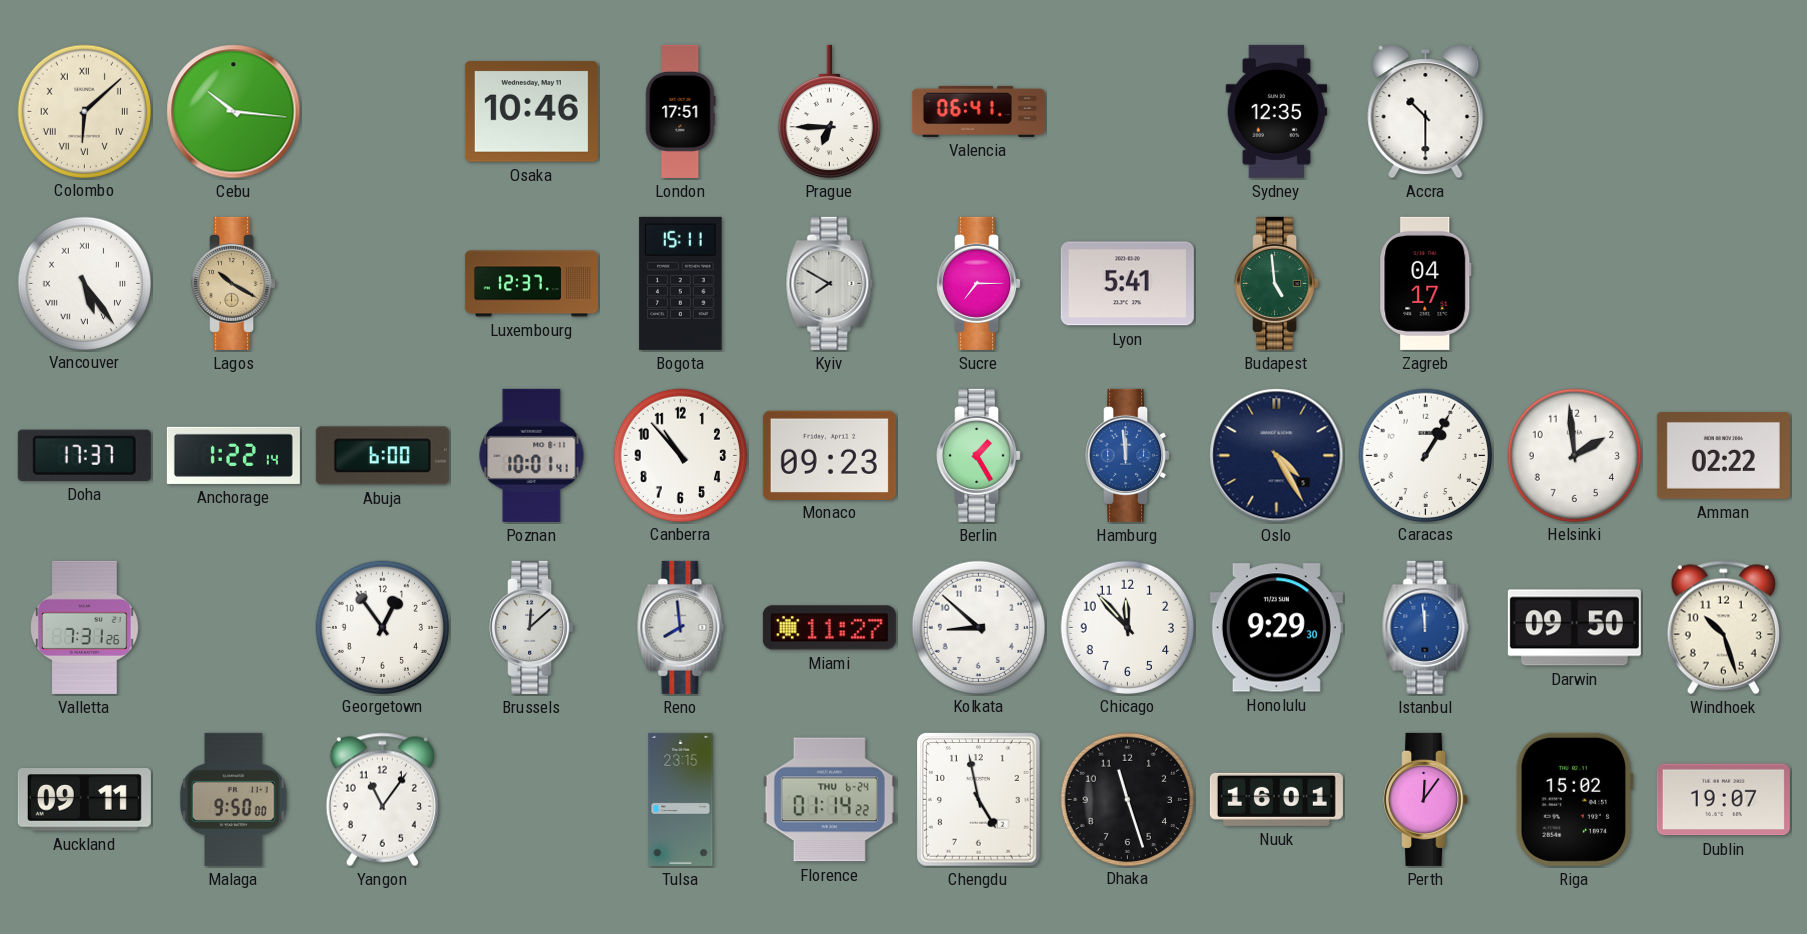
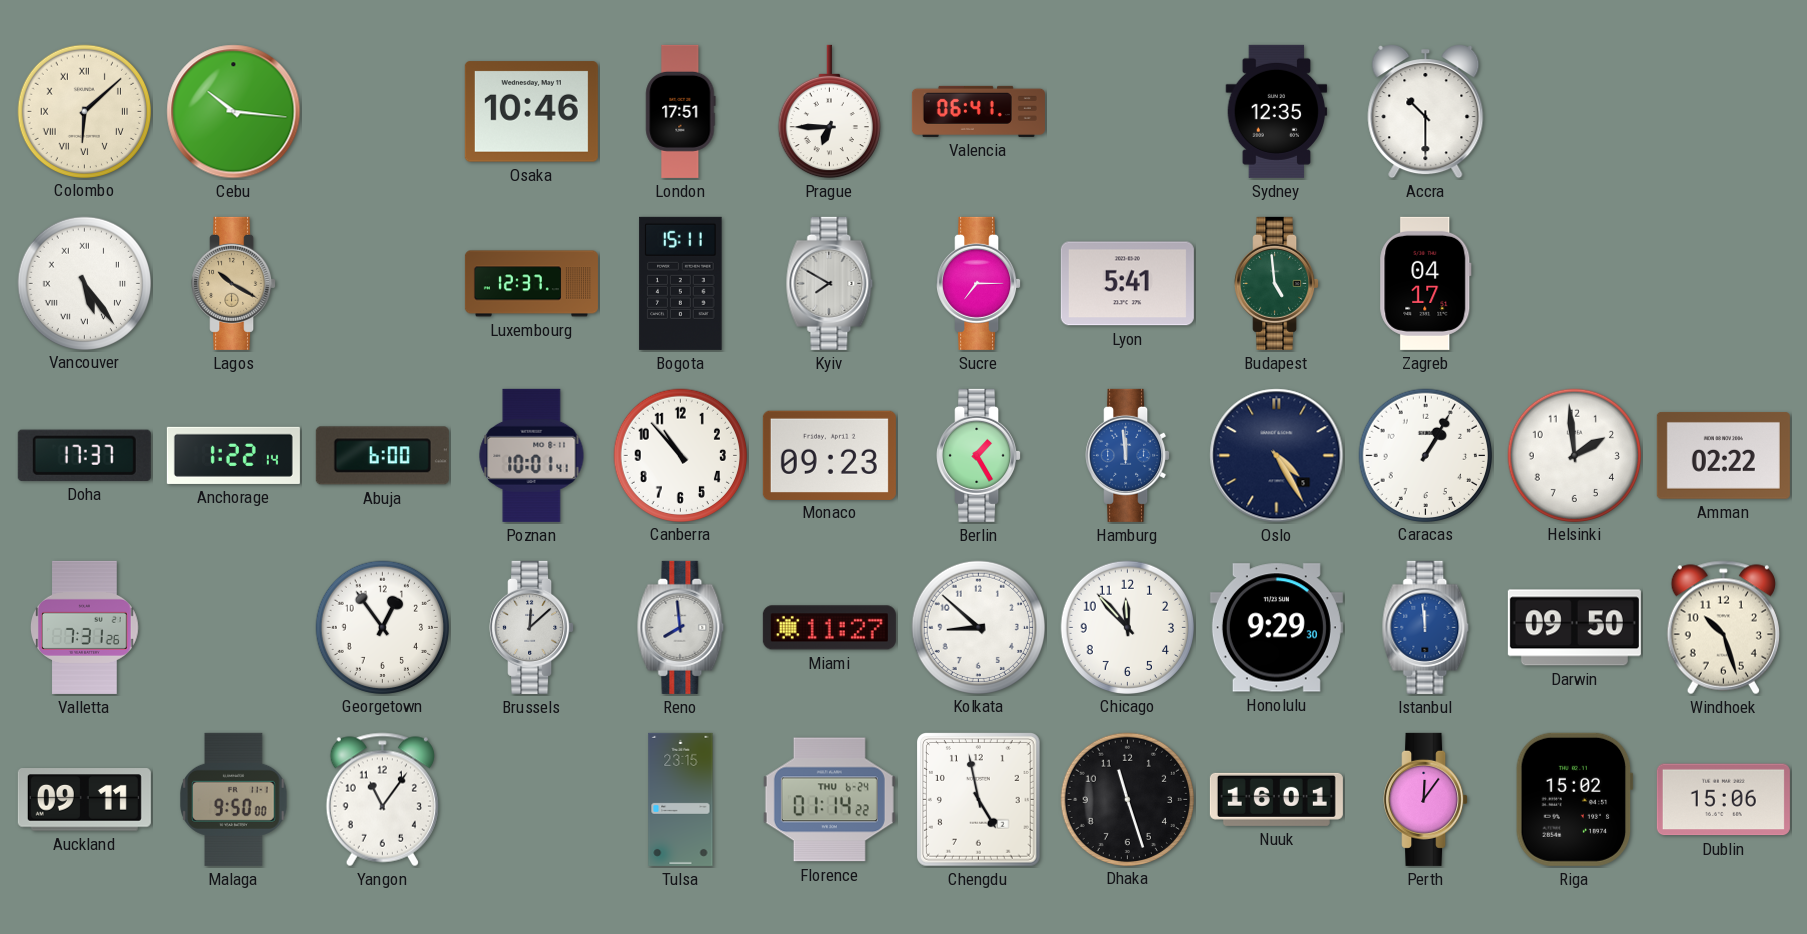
Dublin: 19:07 -> 15:06 (1723, 800)
